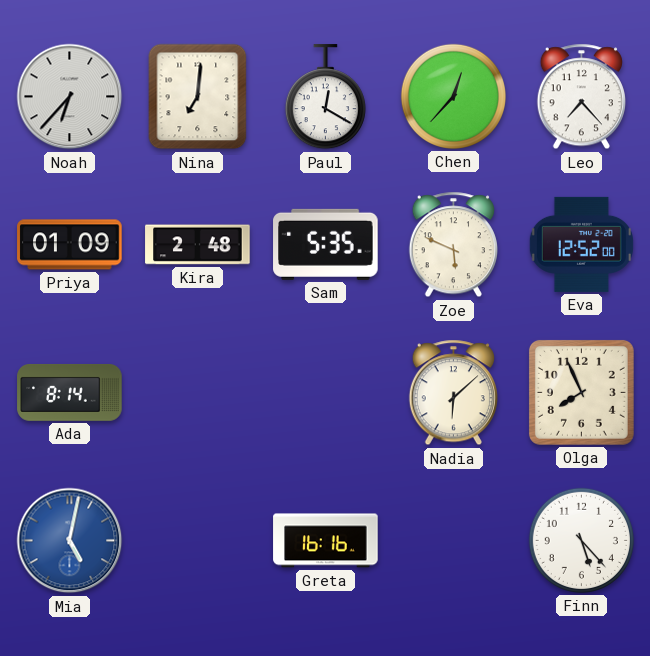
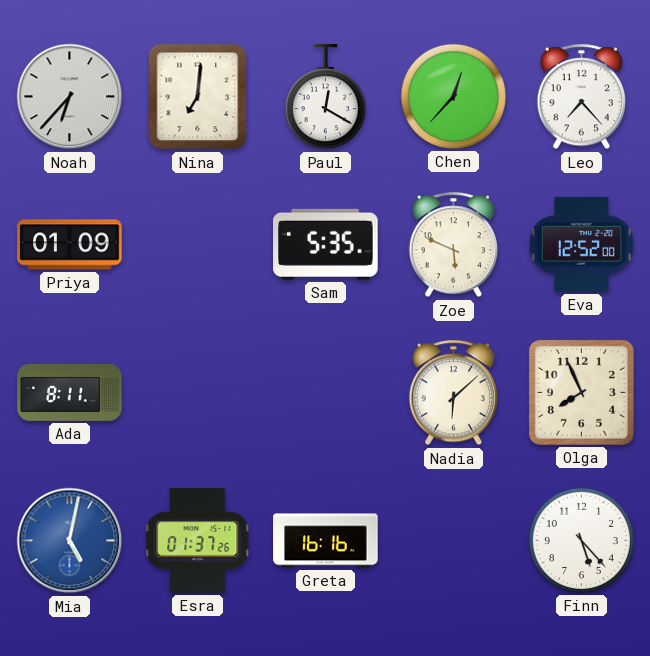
Kira: 2:48 -> none (198, 245)
Ada: 8:14 -> 8:11 (70, 392)
Esra: none -> 01:37 (198, 541)
